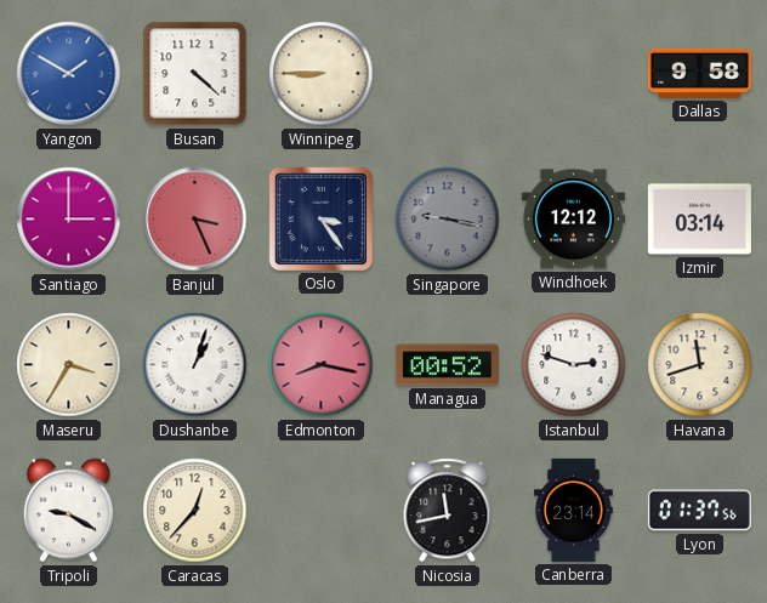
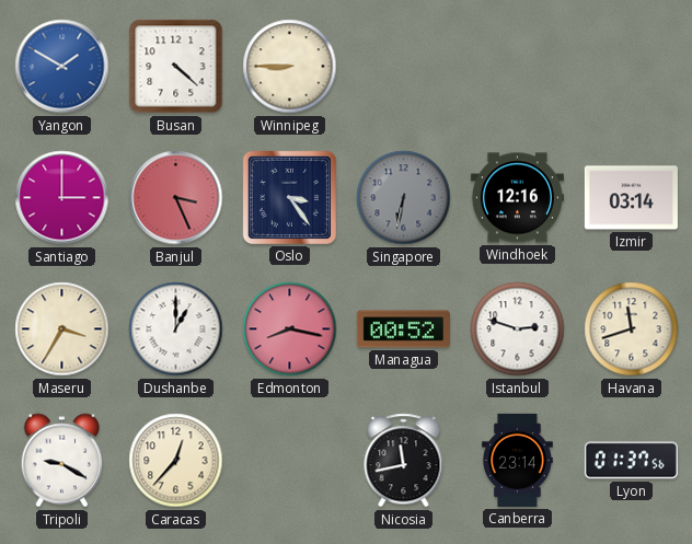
Dallas: 9:58 -> none (699, 73)
Singapore: 9:17 -> 6:32 (404, 198)
Windhoek: 12:12 -> 12:16 (517, 198)
Dushanbe: 1:03 -> 1:00 (176, 329)
